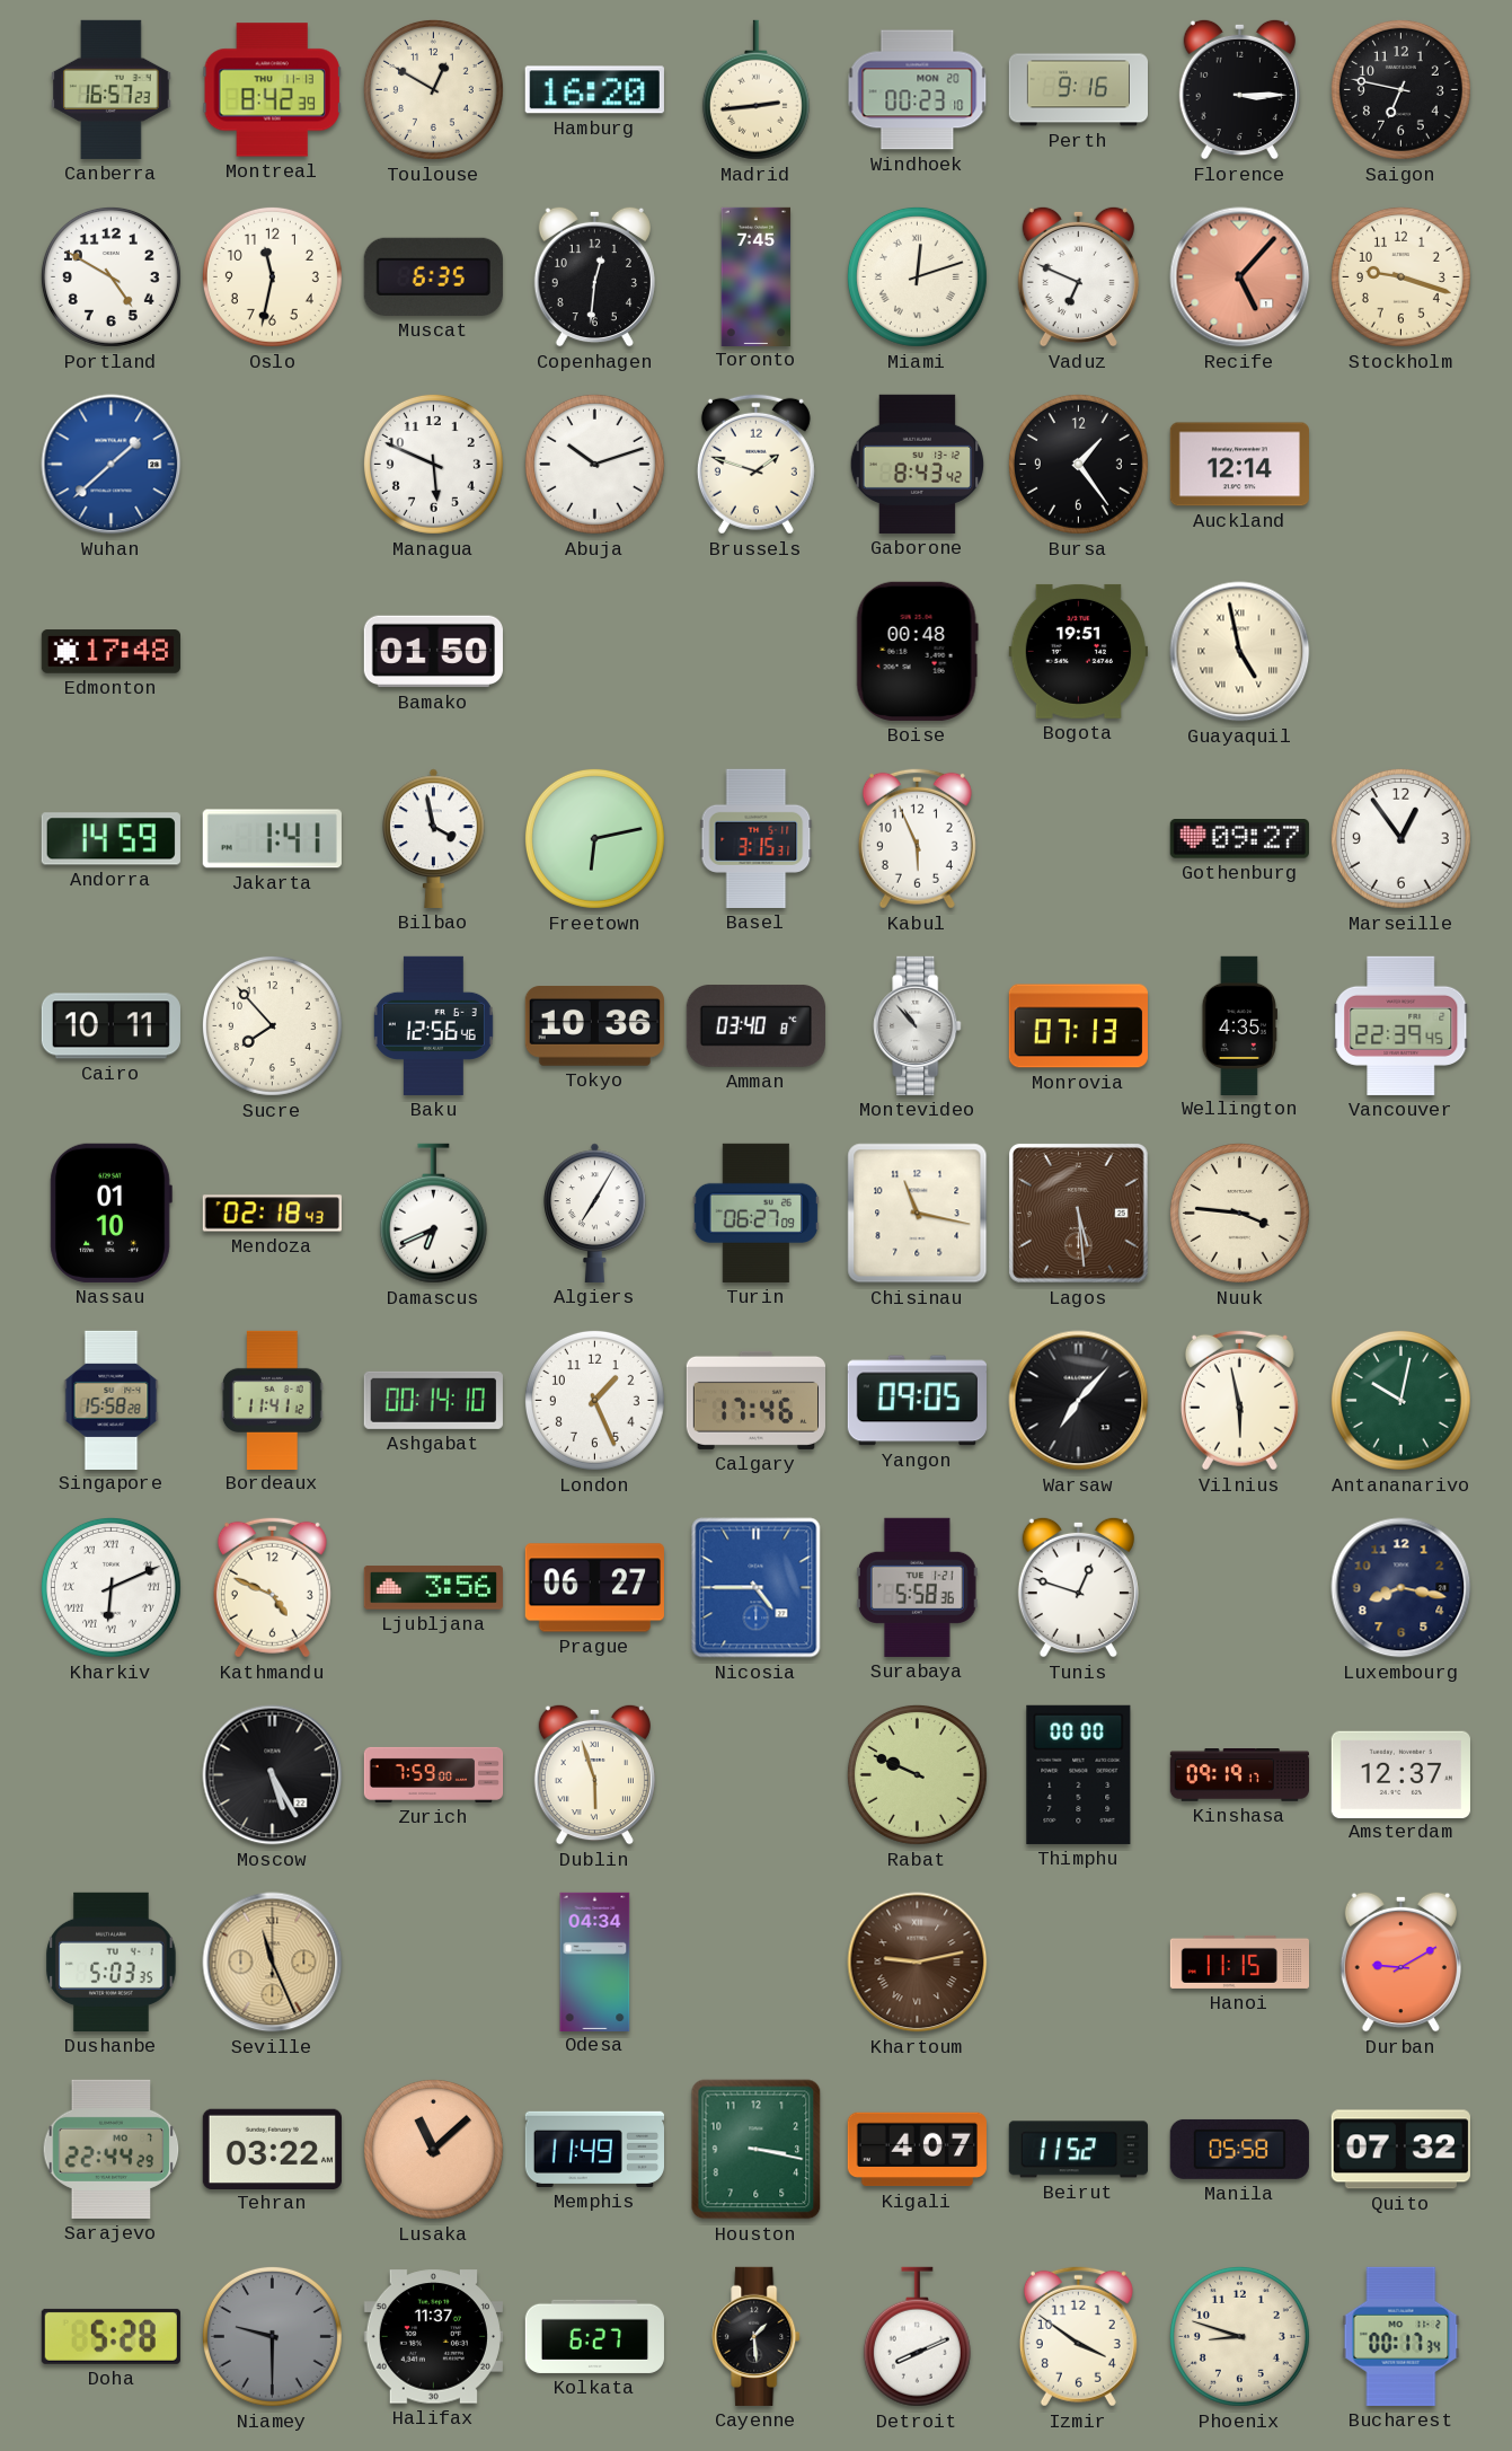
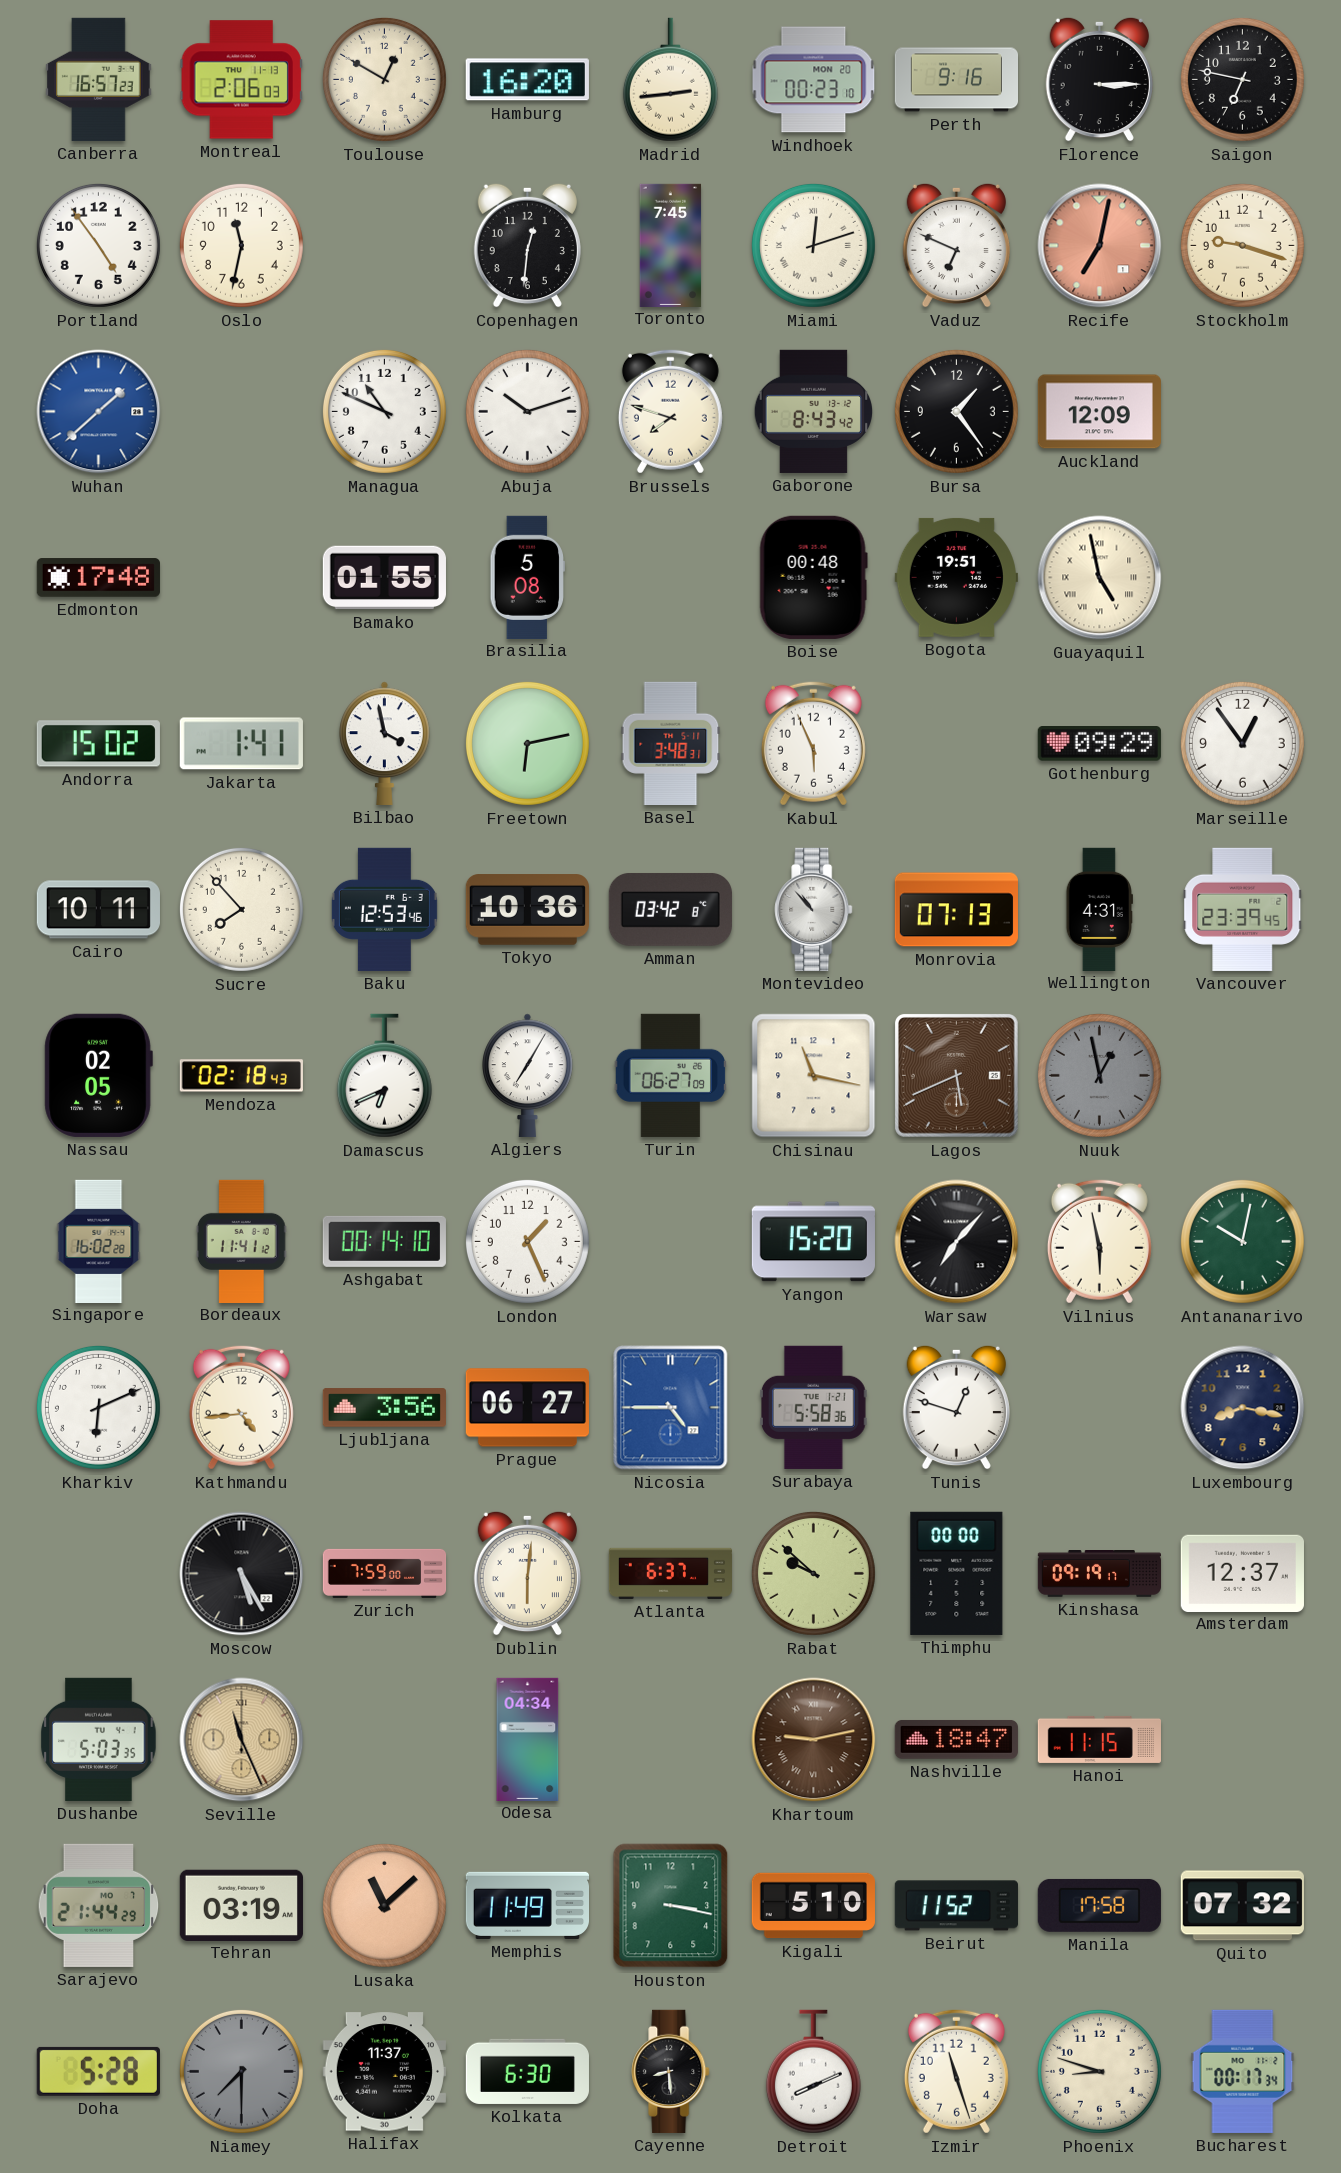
Montreal: 8:42 -> 2:06 (241, 80)
Portland: 4:50 -> 4:54 (98, 245)
Muscat: 6:35 -> none (433, 276)
Recife: 5:07 -> 7:02 (1100, 246)
Managua: 5:49 -> 10:49 (384, 411)
Brussels: 1:48 -> 7:48 (670, 411)
Auckland: 12:14 -> 12:09 (1099, 412)
Bamako: 01:50 -> 01:55 (384, 578)
Brasilia: none -> 5:08 (527, 577)
Andorra: 14:59 -> 15:02 (98, 744)
Basel: 3:15 -> 3:48 (671, 743)
Gothenburg: 09:27 -> 09:29 (1099, 744)
Baku: 12:56 -> 12:53 (384, 909)
Amman: 03:40 -> 03:42 (670, 910)
Wellington: 4:35 -> 4:31 (1099, 909)
Vancouver: 22:39 -> 23:39 (1243, 909)
Nassau: 01:10 -> 02:05 (98, 1075)
Lagos: 5:29 -> 5:41 (956, 1075)
Nuuk: 3:46 -> 12:58 (1099, 1075)
Nuuk dial: cream -> grey (1099, 1075)
Singapore: 15:58 -> 16:02 (99, 1241)
Calgary: 17:46 -> none (755, 1400)
Yangon: 09:05 -> 15:20 (813, 1242)
Kharkiv numerals: Roman -> Arabic (98, 1407)
Kathmandu: 4:49 -> 4:44 (241, 1407)
Dublin: 5:57 -> 6:01 (527, 1573)
Atlanta: none -> 6:37 (671, 1573)
Rabat: 9:49 -> 9:52 (813, 1573)
Nashville: none -> 18:47 (956, 1739)
Durban: 9:10 -> none (1400, 1961)
Sarajevo: 22:44 -> 21:44 (99, 1905)
Tehran: 03:22 -> 03:19 (241, 1905)
Kigali: 4:07 -> 5:10 (813, 1906)
Manila: 05:58 -> 17:58 (1099, 1905)
Niamey: 9:30 -> 7:30 (241, 2071)
Kolkata: 6:27 -> 6:30 (527, 2071)
Cayenne: 1:29 -> 8:29 (671, 2071)
Izmir: 3:51 -> 11:27 (956, 2071)
